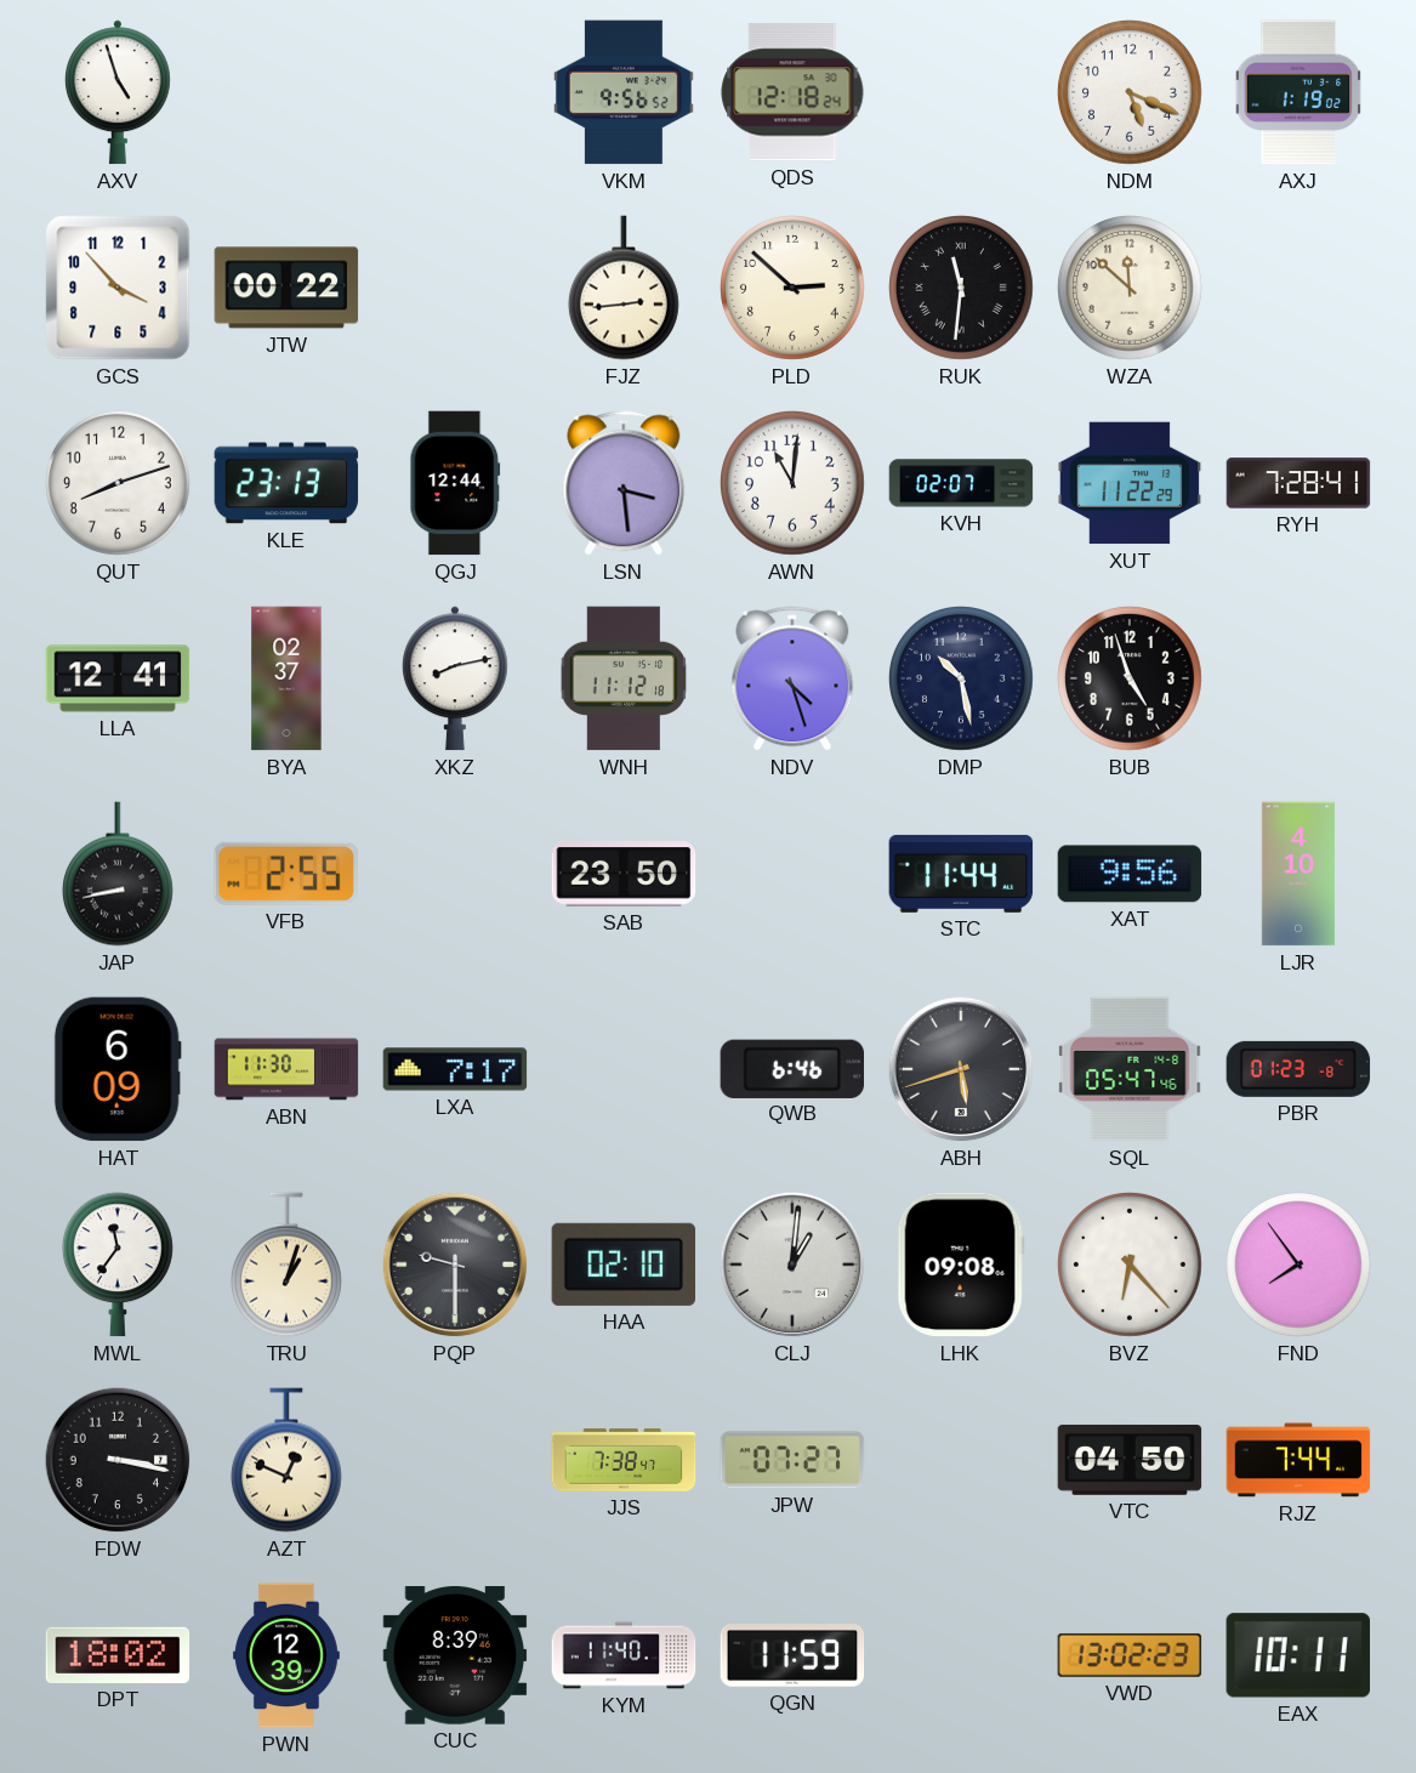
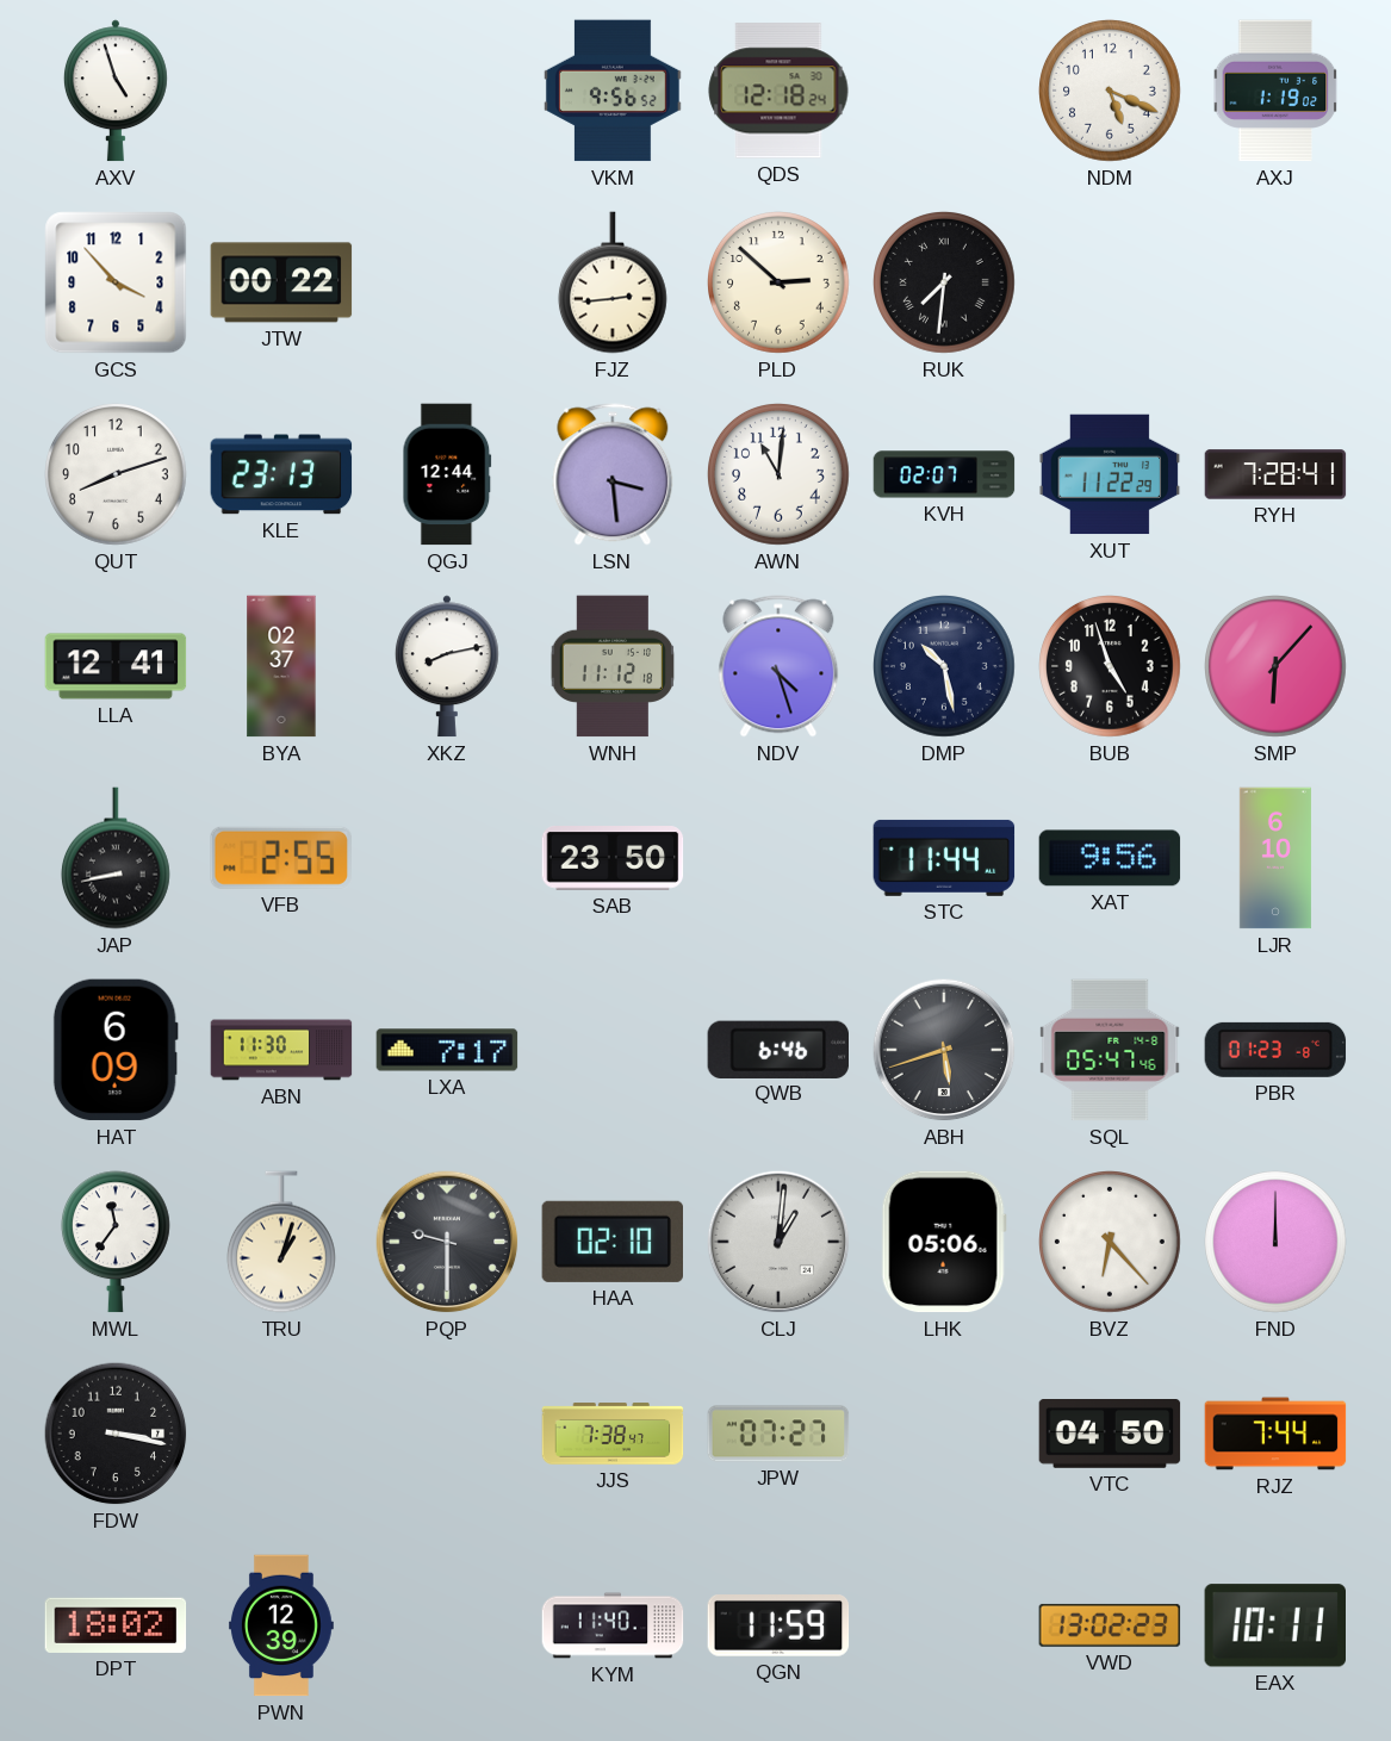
RUK: 11:31 -> 7:31 (945, 284)
WZA: 11:52 -> none (1131, 289)
SMP: none -> 6:07 (1277, 667)
LJR: 4:10 -> 6:10 (1275, 858)
LHK: 09:08 -> 05:06 (944, 1242)
FND: 7:54 -> 12:00 (1277, 1243)
AZT: 12:49 -> none (286, 1460)
CUC: 8:39 -> none (455, 1655)
